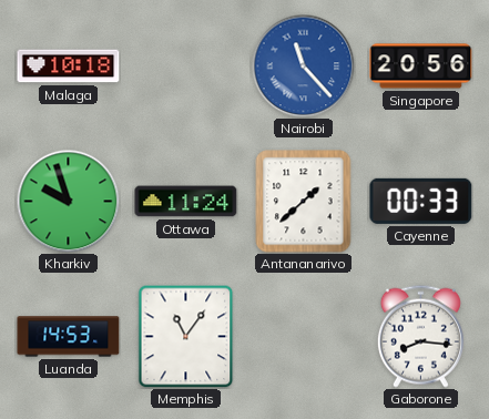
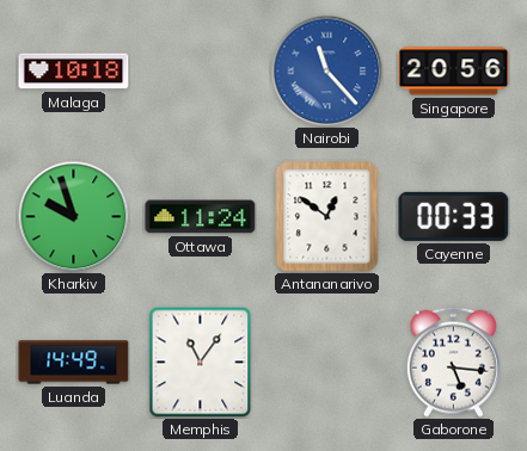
Antananarivo: 1:38 -> 12:51 (327, 217)
Luanda: 14:53 -> 14:49 (74, 363)
Gaborone: 8:16 -> 5:16 (453, 362)
